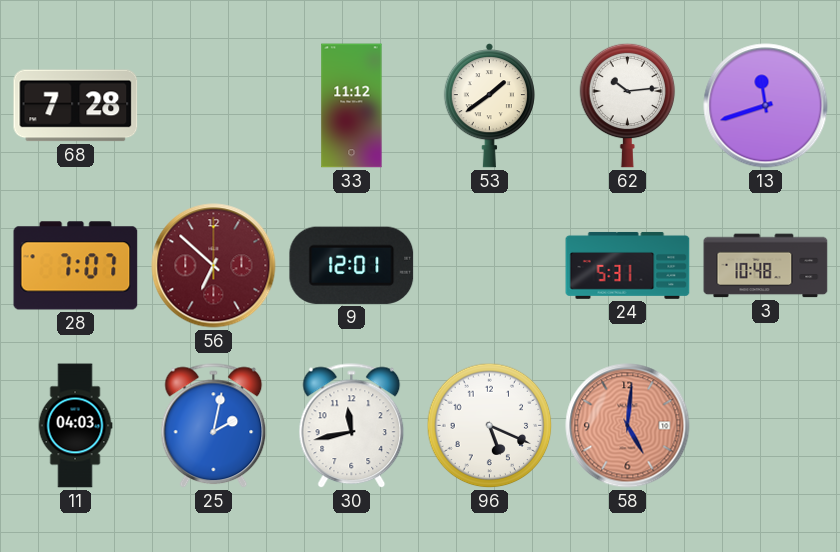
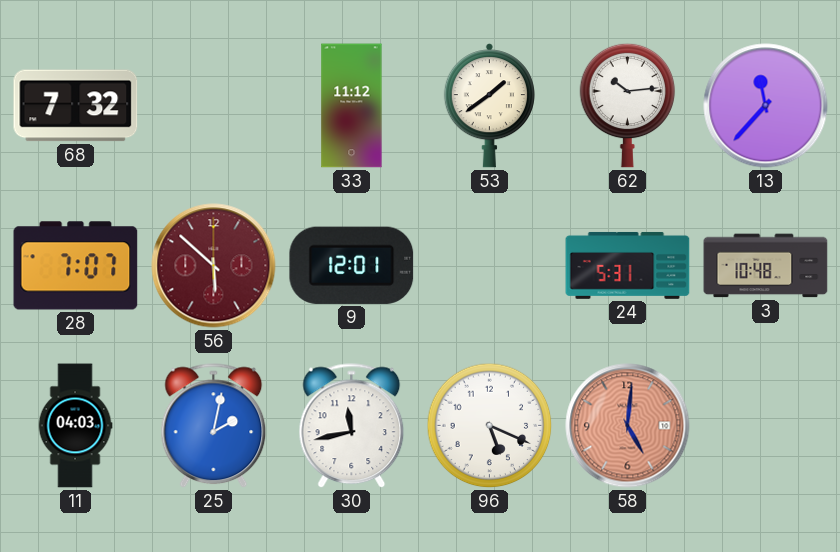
68: 7:28 -> 7:32 (76, 106)
13: 11:42 -> 11:37 (766, 106)
56: 6:52 -> 5:52 (214, 266)
